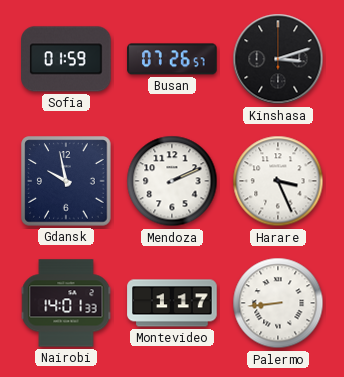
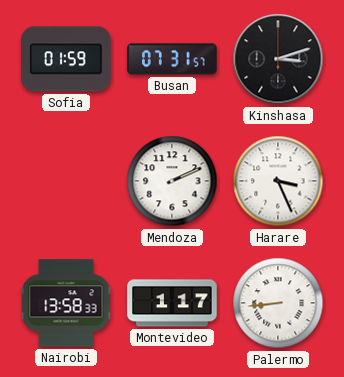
Busan: 07:26 -> 07:31 (172, 59)
Gdansk: 9:58 -> none (66, 181)
Nairobi: 14:01 -> 13:58 (66, 303)
